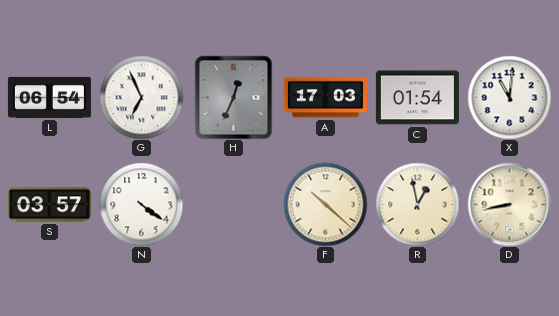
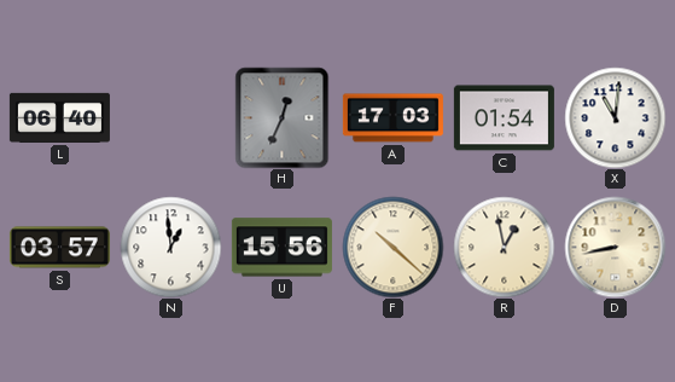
L: 06:54 -> 06:40 (59, 117)
G: 6:56 -> none (141, 97)
N: 4:21 -> 12:59 (170, 247)
U: none -> 15:56 (281, 248)
